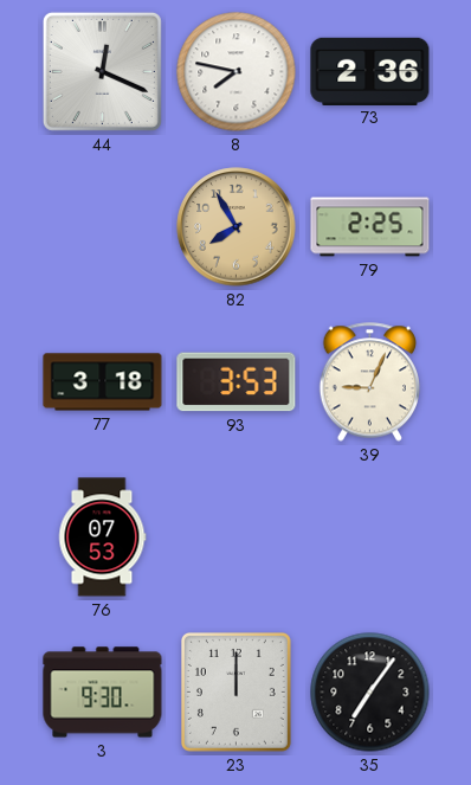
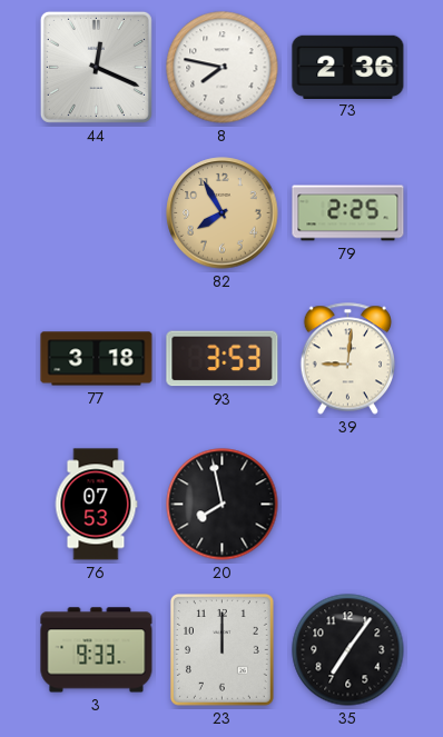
39: 9:04 -> 9:01 (348, 359)
20: none -> 7:58 (223, 505)
3: 9:30 -> 9:33 (97, 650)
